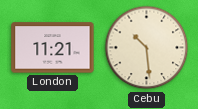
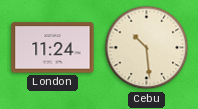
London: 11:21 -> 11:24 (53, 48)
